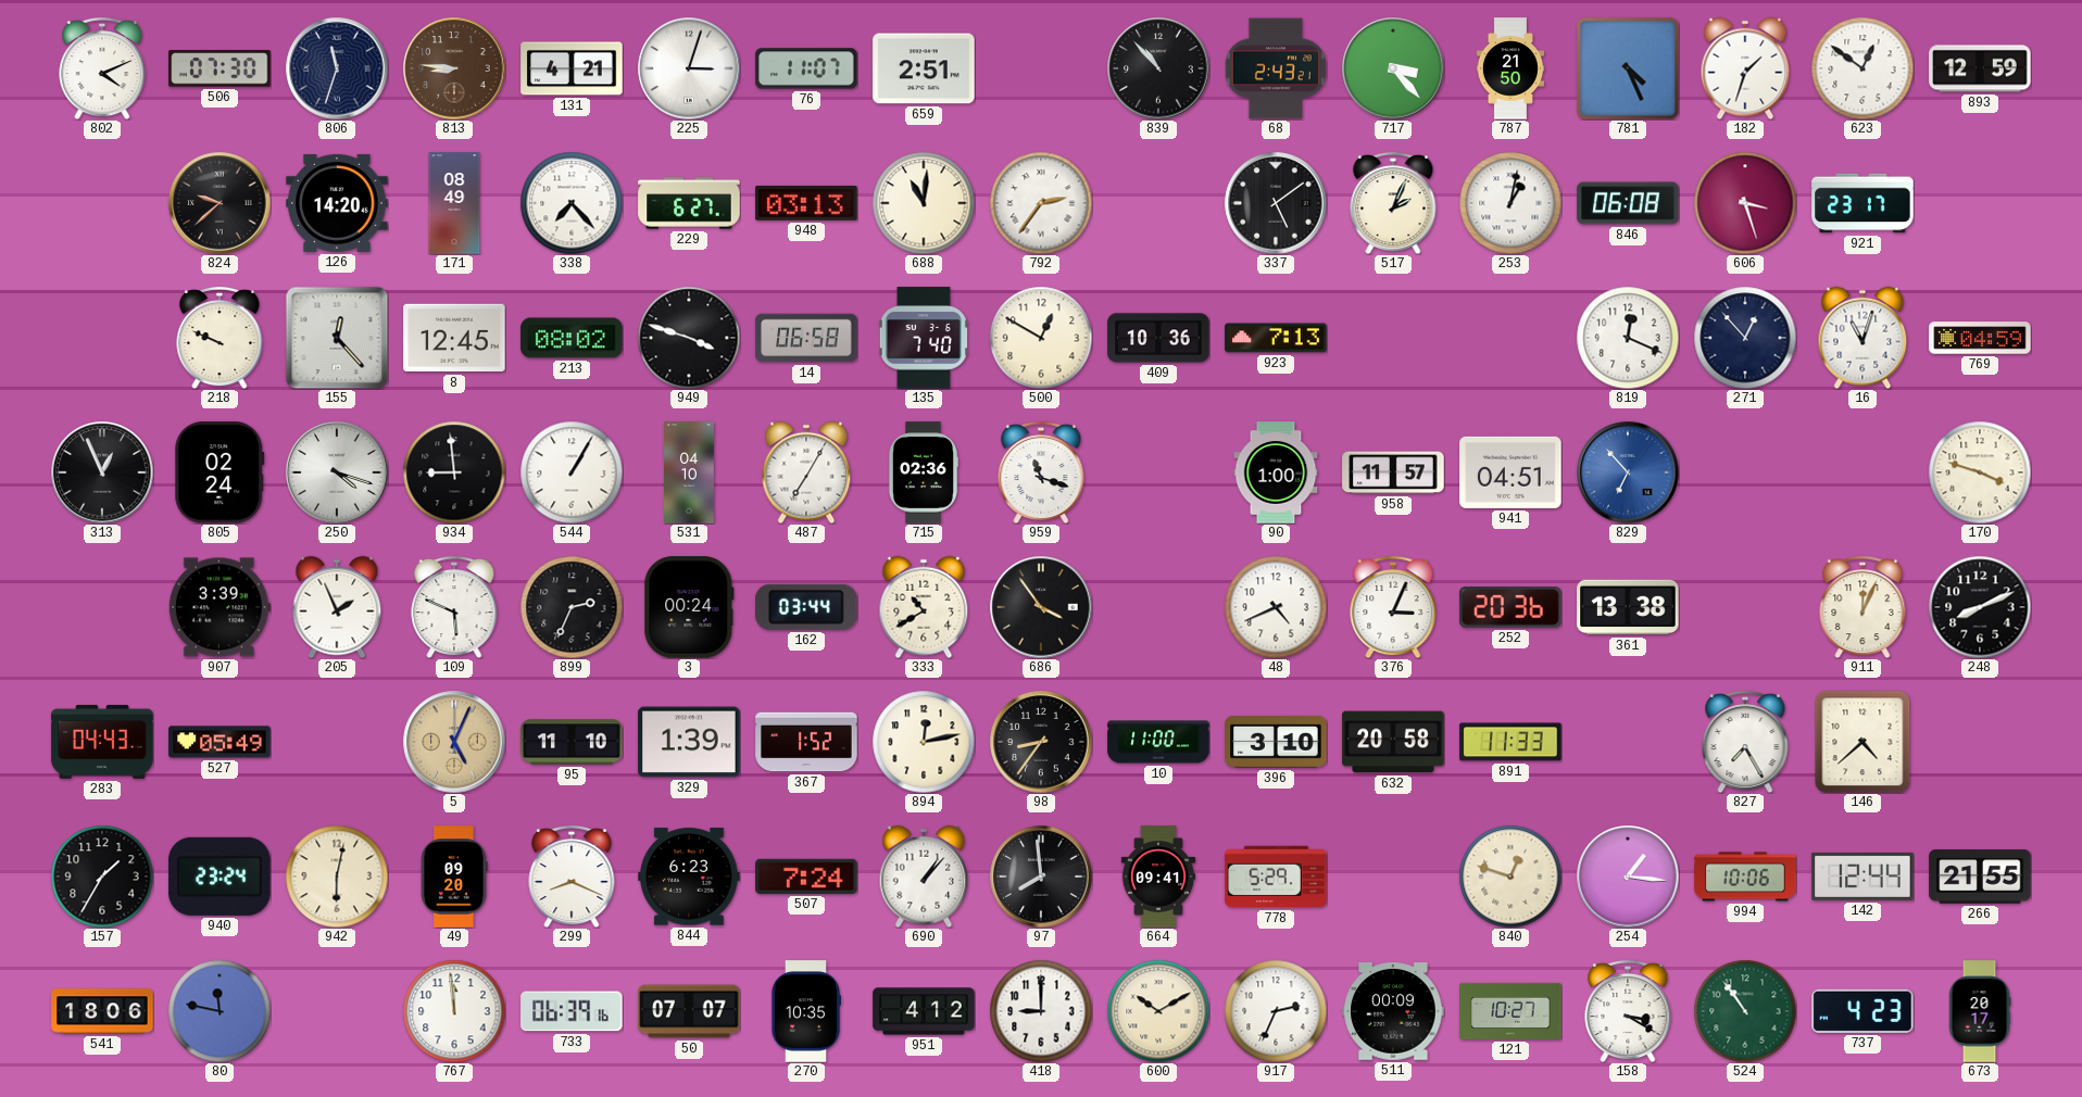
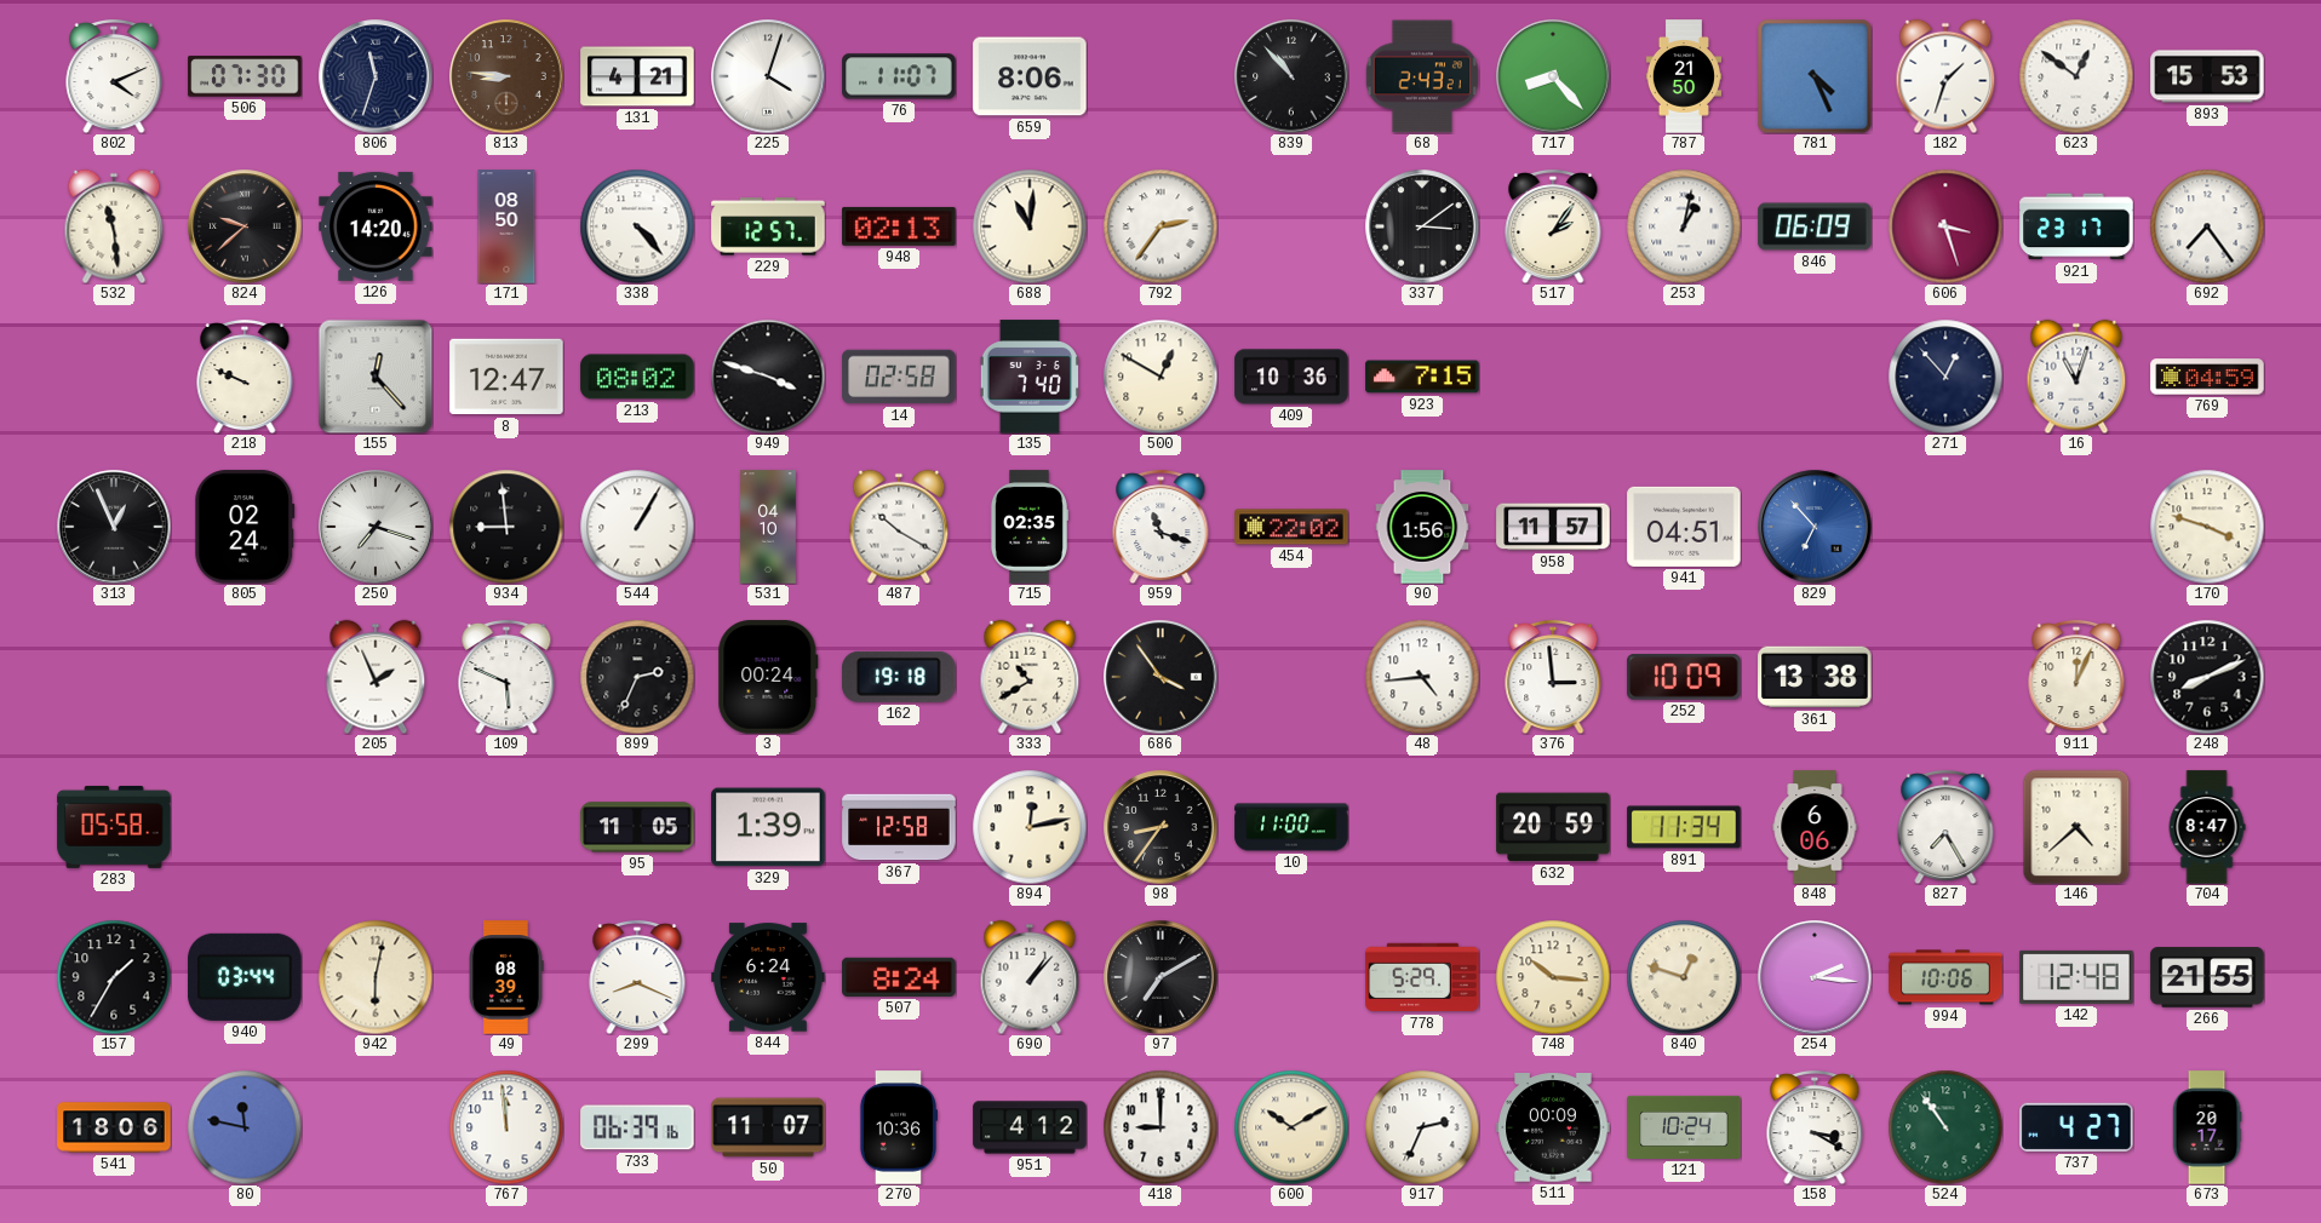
225: 3:03 -> 4:03 (768, 76)
659: 2:51 -> 8:06 (1030, 76)
717: 3:23 -> 8:23 (1553, 76)
893: 12:59 -> 15:53 (2207, 76)
532: none -> 11:29 (114, 226)
171: 08:49 -> 08:50 (506, 226)
338: 7:23 -> 4:23 (637, 226)
229: 6:27 -> 12:57 (768, 226)
948: 03:13 -> 02:13 (899, 226)
337: 5:09 -> 3:09 (1422, 226)
517: 2:04 -> 2:06 (1553, 226)
846: 06:08 -> 06:09 (1815, 226)
692: none -> 7:24 (2207, 226)
8: 12:45 -> 12:47 (506, 377)
14: 06:58 -> 02:58 (899, 377)
923: 7:13 -> 7:15 (1422, 377)
819: 12:19 -> none (1628, 338)
250: 4:18 -> 7:18 (376, 527)
487: 7:05 -> 10:20 (899, 527)
715: 02:36 -> 02:35 (1028, 527)
454: none -> 22:02 (1291, 527)
90: 1:00 -> 1:56 (1422, 527)
907: 3:39 -> none (220, 607)
162: 03:44 -> 19:18 (899, 677)
48: 4:41 -> 4:44 (1422, 677)
376: 3:04 -> 2:59 (1553, 677)
252: 20:36 -> 10:09 (1684, 677)
283: 04:43 -> 05:58 (114, 827)
527: 05:49 -> none (220, 742)
5: 5:04 -> none (454, 742)
95: 11:10 -> 11:05 (637, 827)
367: 1:52 -> 12:58 (899, 827)
396: 3:10 -> none (1276, 742)
632: 20:58 -> 20:59 (1553, 827)
891: 11:33 -> 11:34 (1684, 827)
848: none -> 6:06 (1815, 827)
704: none -> 8:47 (2207, 827)
940: 23:24 -> 03:44 (245, 977)
49: 09:20 -> 08:39 (506, 977)
844: 6:23 -> 6:24 (768, 977)
507: 7:24 -> 8:24 (899, 977)
97: 7:59 -> 7:10 (1160, 977)
664: 09:41 -> none (1157, 877)
748: none -> 10:16 (1553, 977)
254: 1:16 -> 2:16 (1815, 977)
142: 12:44 -> 12:48 (2076, 977)
50: 07:07 -> 11:07 (768, 1127)
270: 10:35 -> 10:36 (898, 1127)
121: 10:27 -> 10:24 (1684, 1127)
737: 4:23 -> 4:27 (2076, 1127)
